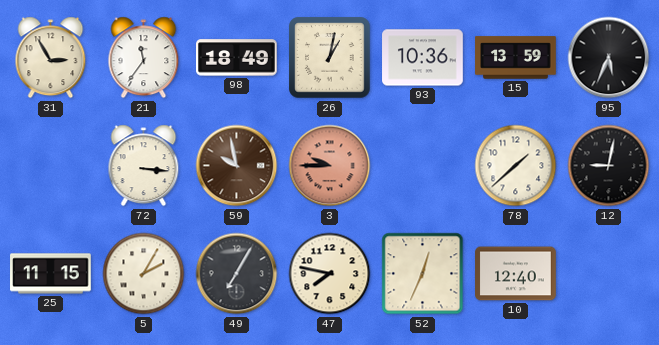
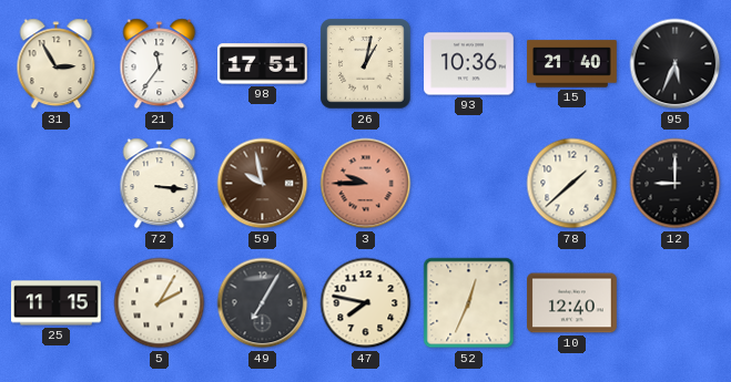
98: 18:49 -> 17:51 (263, 64)
15: 13:59 -> 21:40 (572, 64)
12: 9:02 -> 9:00 (676, 184)
